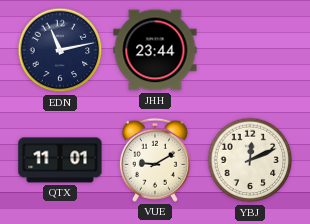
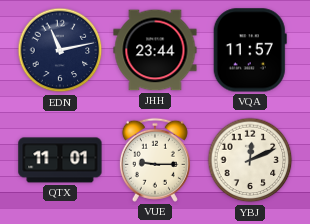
VQA: none -> 11:57 (250, 50)
VUE: 9:10 -> 9:15 (155, 160)
